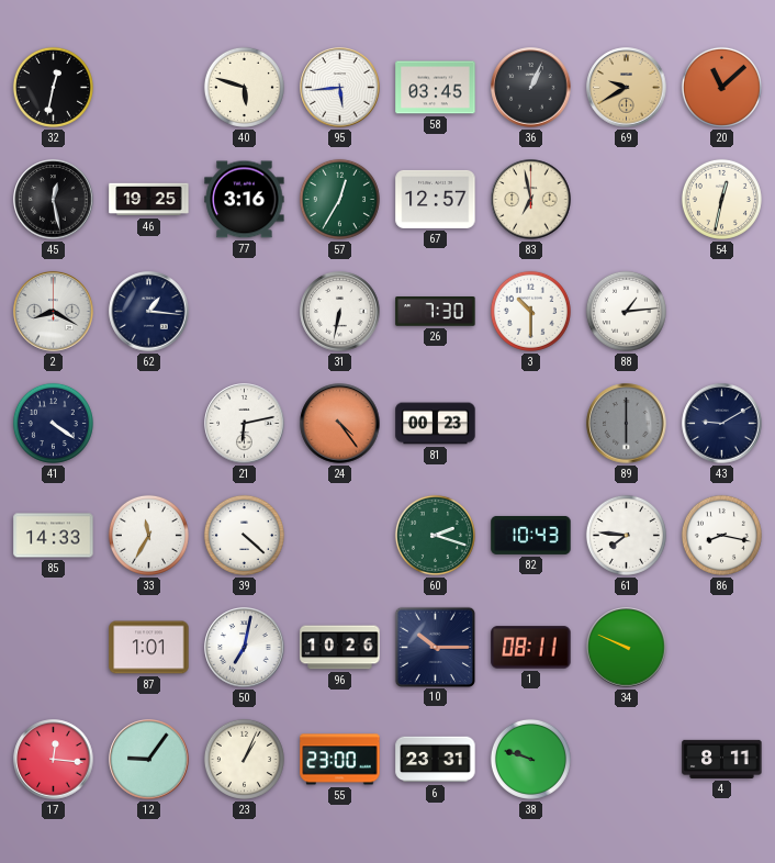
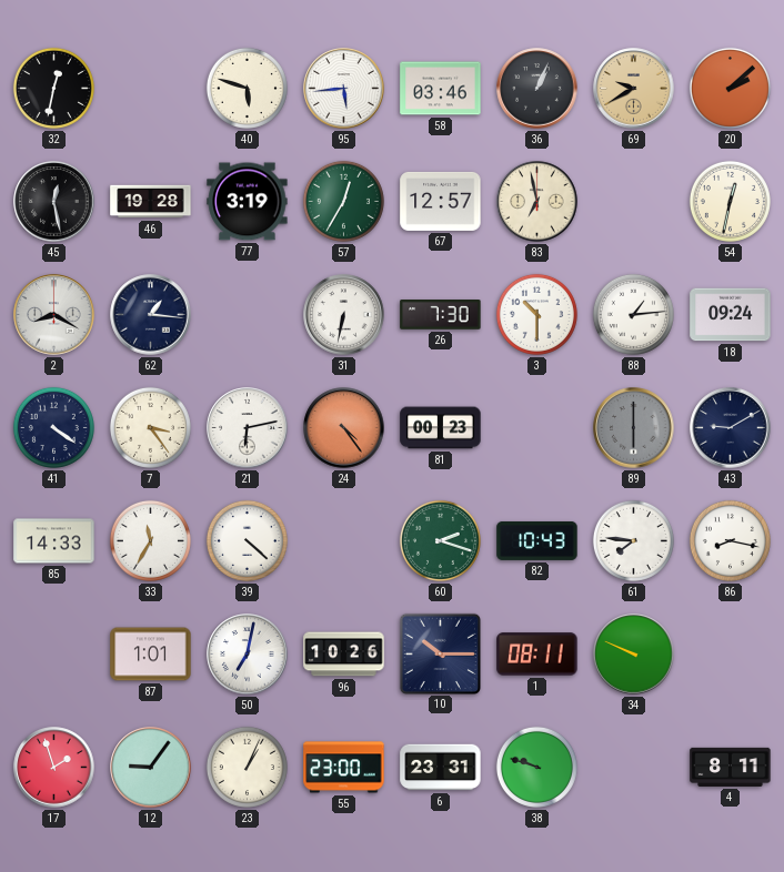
58: 03:45 -> 03:46 (441, 89)
20: 11:08 -> 2:08 (730, 88)
46: 19:25 -> 19:28 (151, 202)
77: 3:16 -> 3:19 (248, 202)
18: none -> 09:24 (731, 315)
7: none -> 3:24 (150, 427)
17: 12:16 -> 1:57 (54, 768)
